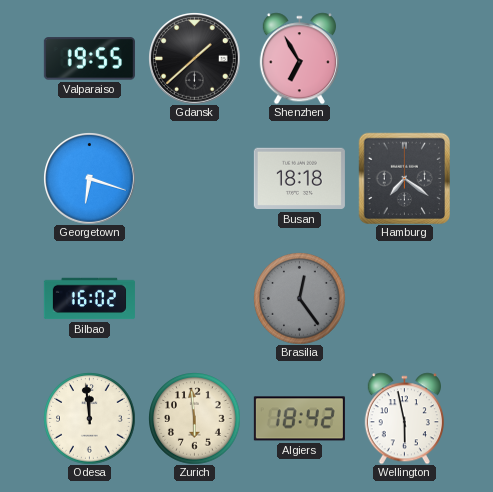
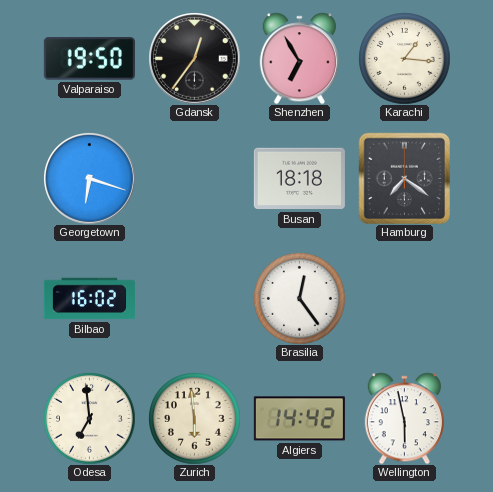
Valparaiso: 19:55 -> 19:50 (89, 59)
Gdansk: 1:38 -> 12:36 (195, 59)
Karachi: none -> 1:16 (404, 58)
Brasilia dial: grey -> white (299, 298)
Odesa: 11:59 -> 6:59 (89, 418)
Algiers: 18:42 -> 14:42 (299, 419)
